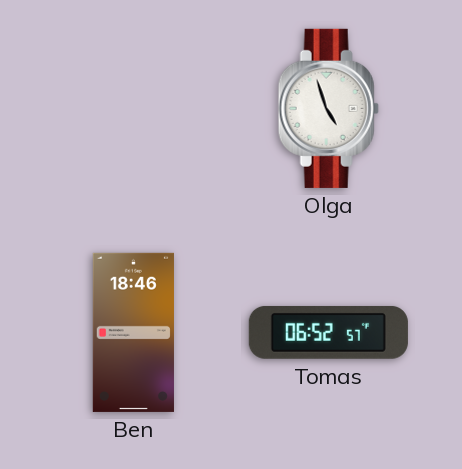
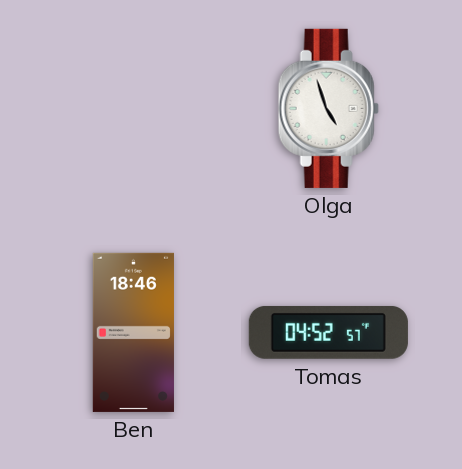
Tomas: 06:52 -> 04:52 (328, 333)
